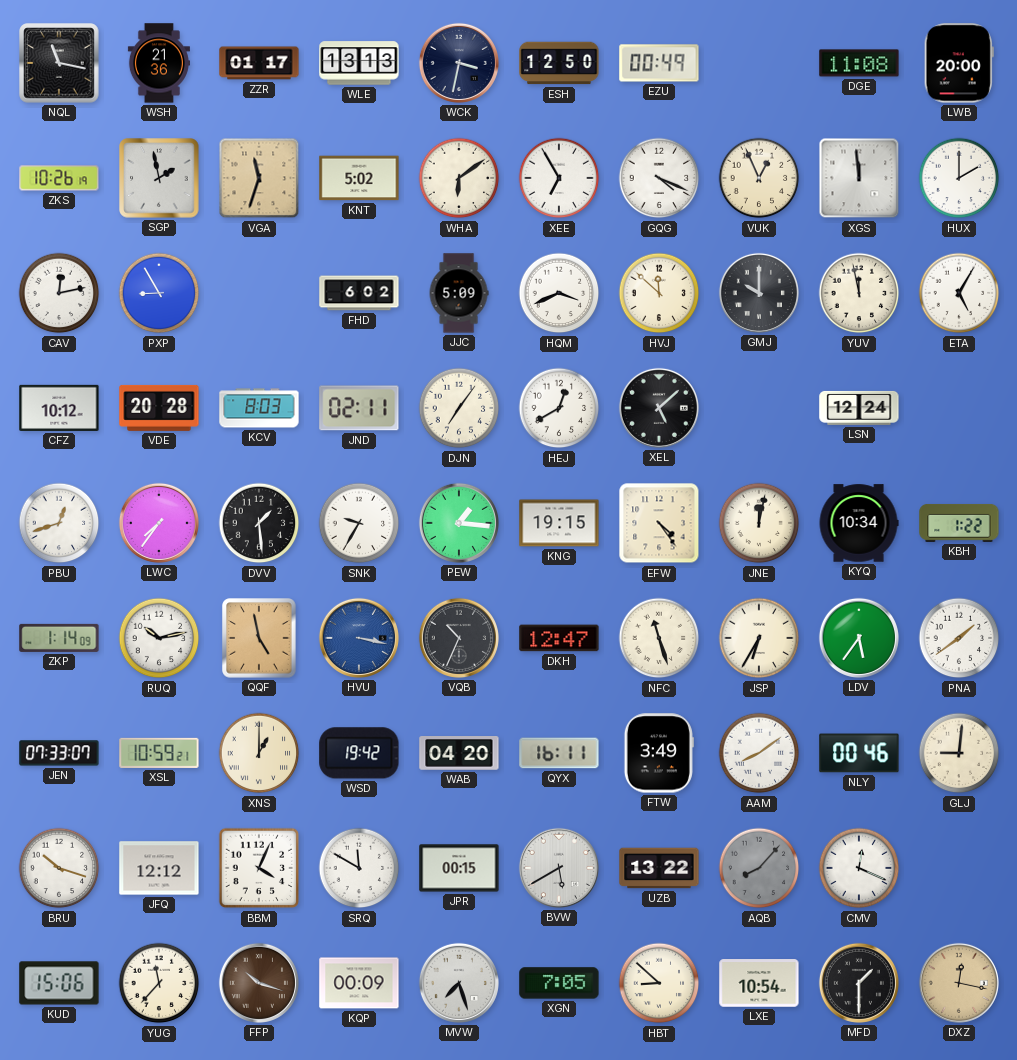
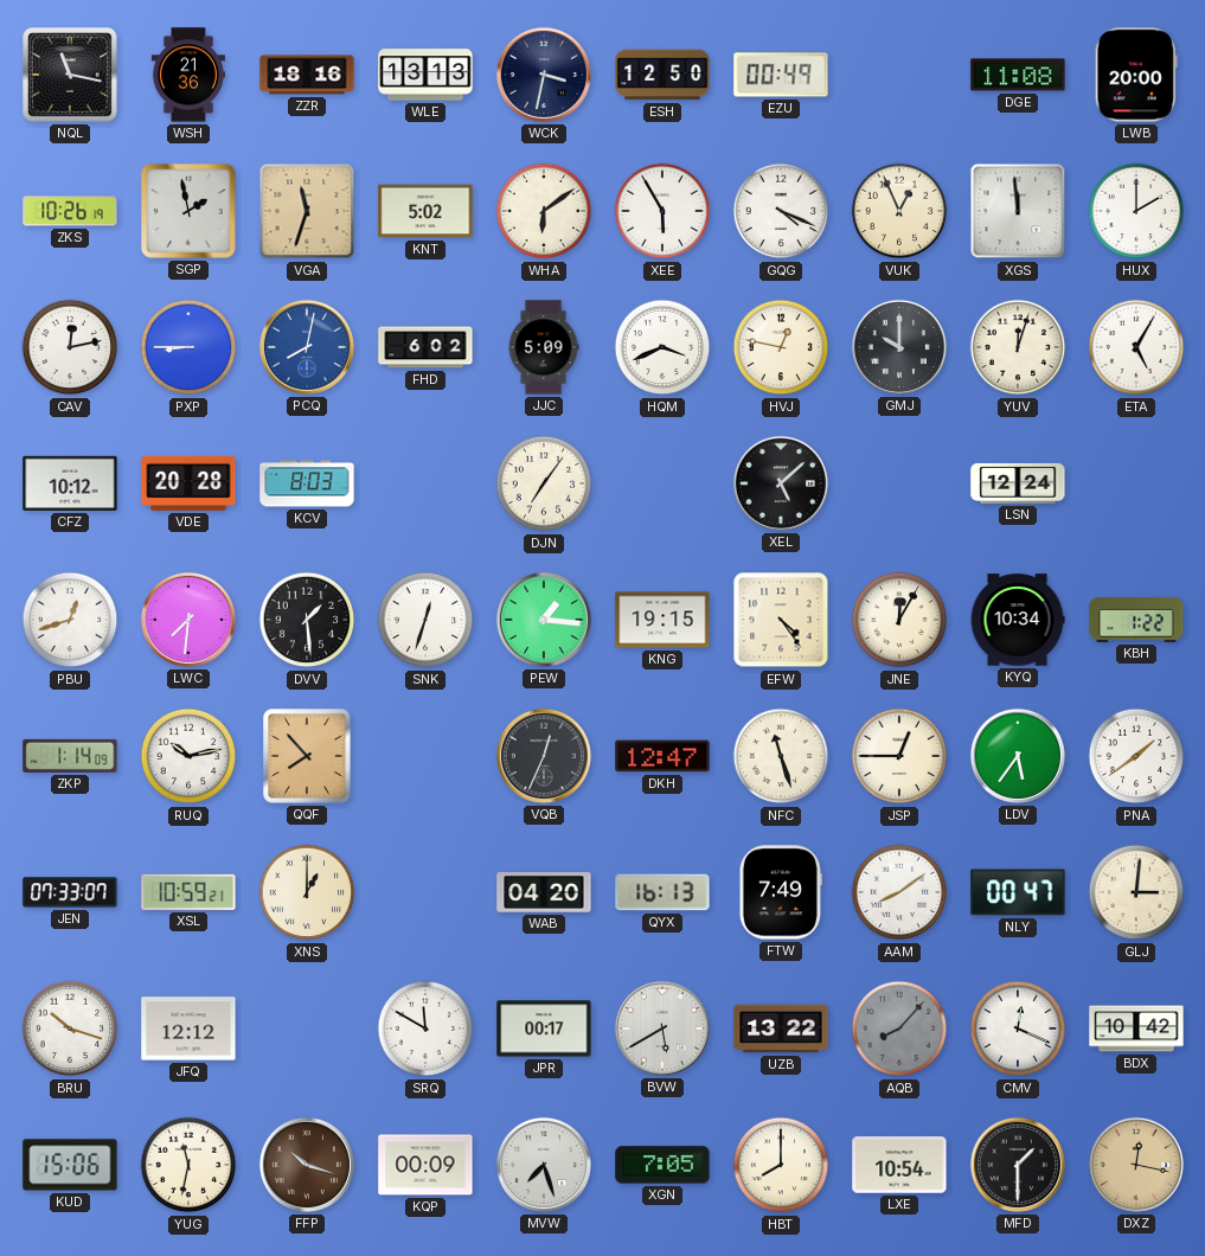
ZZR: 01:17 -> 18:16 (307, 75)
XEE: 6:55 -> 5:55 (662, 211)
PXP: 8:55 -> 8:45 (188, 347)
PCQ: none -> 8:02 (307, 347)
HVJ: 11:52 -> 12:47 (781, 347)
YUV: 11:58 -> 12:03 (1018, 347)
JND: 02:11 -> none (359, 408)
HEJ: 12:40 -> none (559, 408)
LWC: 7:36 -> 7:31 (188, 620)
SNK: 9:35 -> 12:33 (425, 620)
JNE: 12:02 -> 12:05 (899, 620)
QQF: 4:58 -> 7:53 (307, 756)
HVU: 3:17 -> none (359, 638)
VQB: 10:34 -> 12:34 (544, 756)
JSP: 6:35 -> 12:45 (899, 756)
WSD: 19:42 -> none (359, 753)
QYX: 16:11 -> 16:13 (662, 892)
FTW: 3:49 -> 7:49 (781, 892)
NLY: 00:46 -> 00:47 (1018, 892)
GLJ: 9:01 -> 3:01 (1136, 892)
BBM: 4:04 -> none (259, 868)
JPR: 00:15 -> 00:17 (544, 1028)
BDX: none -> 10:42 (1136, 1028)
YUG: 11:37 -> 11:32 (188, 1165)
HBT: 8:52 -> 8:00 (781, 1165)
